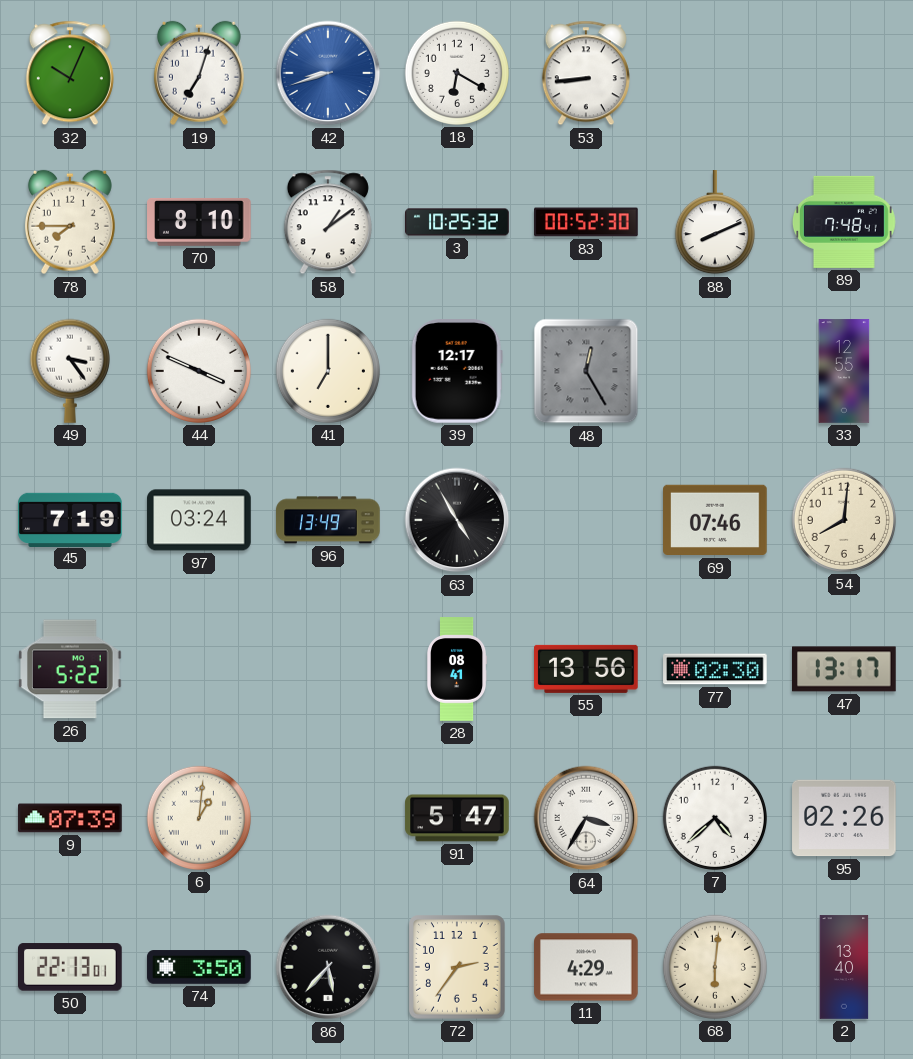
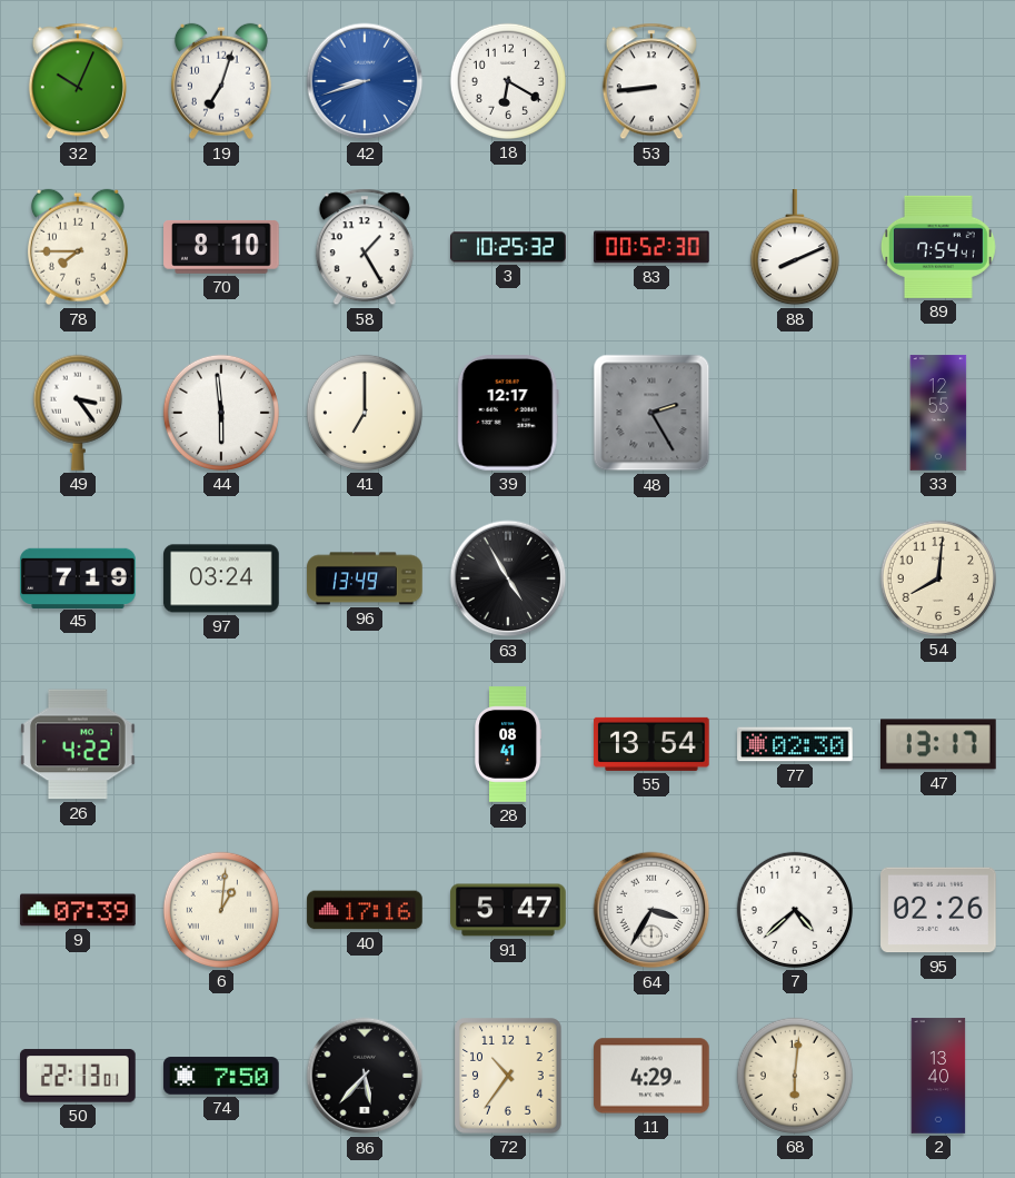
58: 1:09 -> 1:25 (365, 247)
89: 7:48 -> 7:54 (938, 247)
44: 3:49 -> 5:59 (221, 413)
48: 12:25 -> 2:25 (651, 413)
69: 07:46 -> none (715, 520)
26: 5:22 -> 4:22 (79, 744)
55: 13:56 -> 13:54 (651, 744)
40: none -> 17:16 (365, 910)
74: 3:50 -> 7:50 (221, 1076)
72: 2:36 -> 10:36 (509, 1076)
